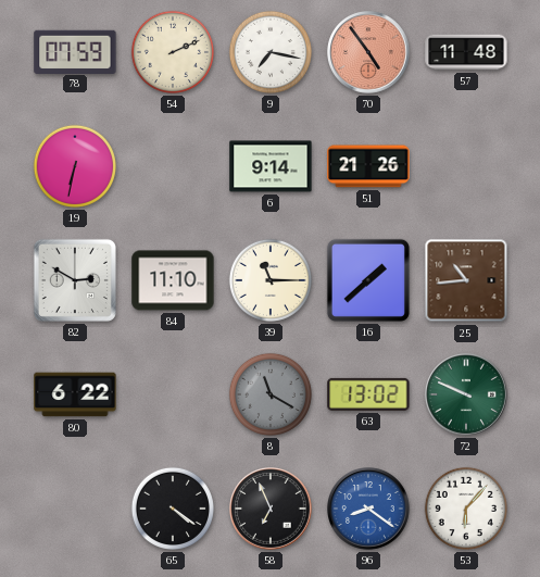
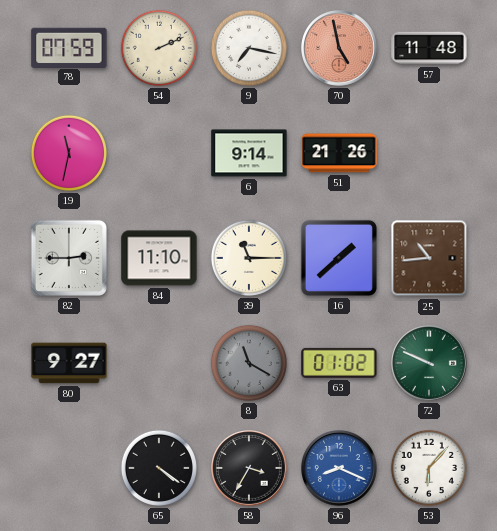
70: 4:54 -> 4:58 (340, 49)
19: 6:32 -> 11:32 (69, 153)
82: 2:50 -> 2:45 (69, 258)
80: 6:22 -> 9:27 (69, 363)
63: 13:02 -> 01:02 (339, 363)
58: 6:56 -> 3:35 (250, 469)
96: 8:21 -> 8:19 (340, 469)
